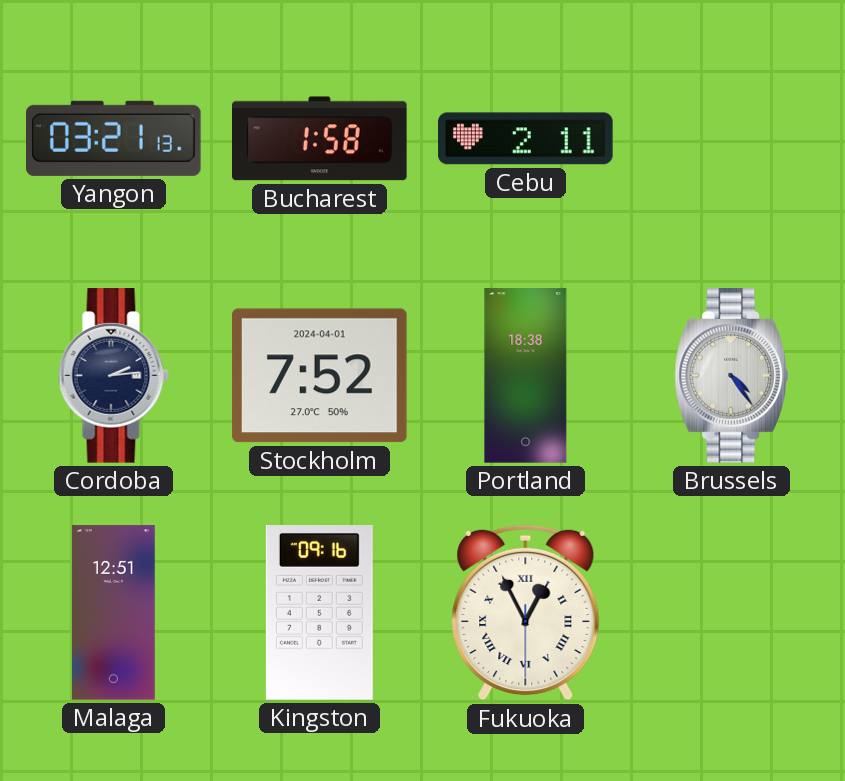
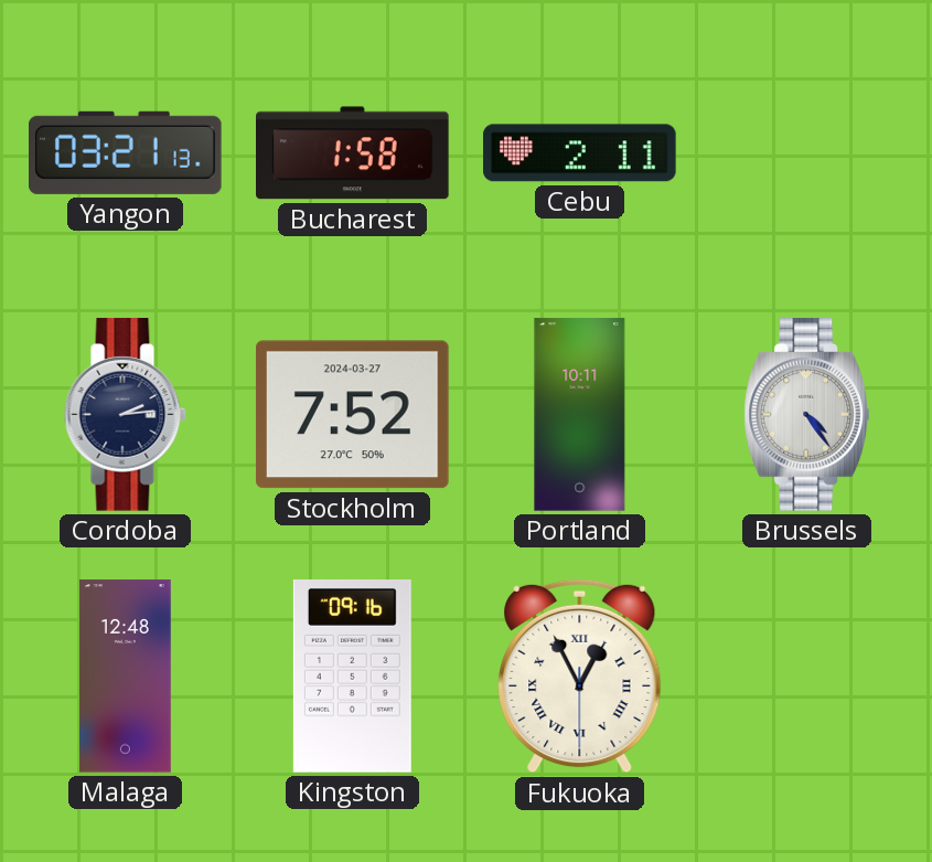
Stockholm date: 2024-04-01 -> 2024-03-27 (352, 415)
Portland: 18:38 -> 10:11 (580, 415)
Malaga: 12:51 -> 12:48 (126, 677)
